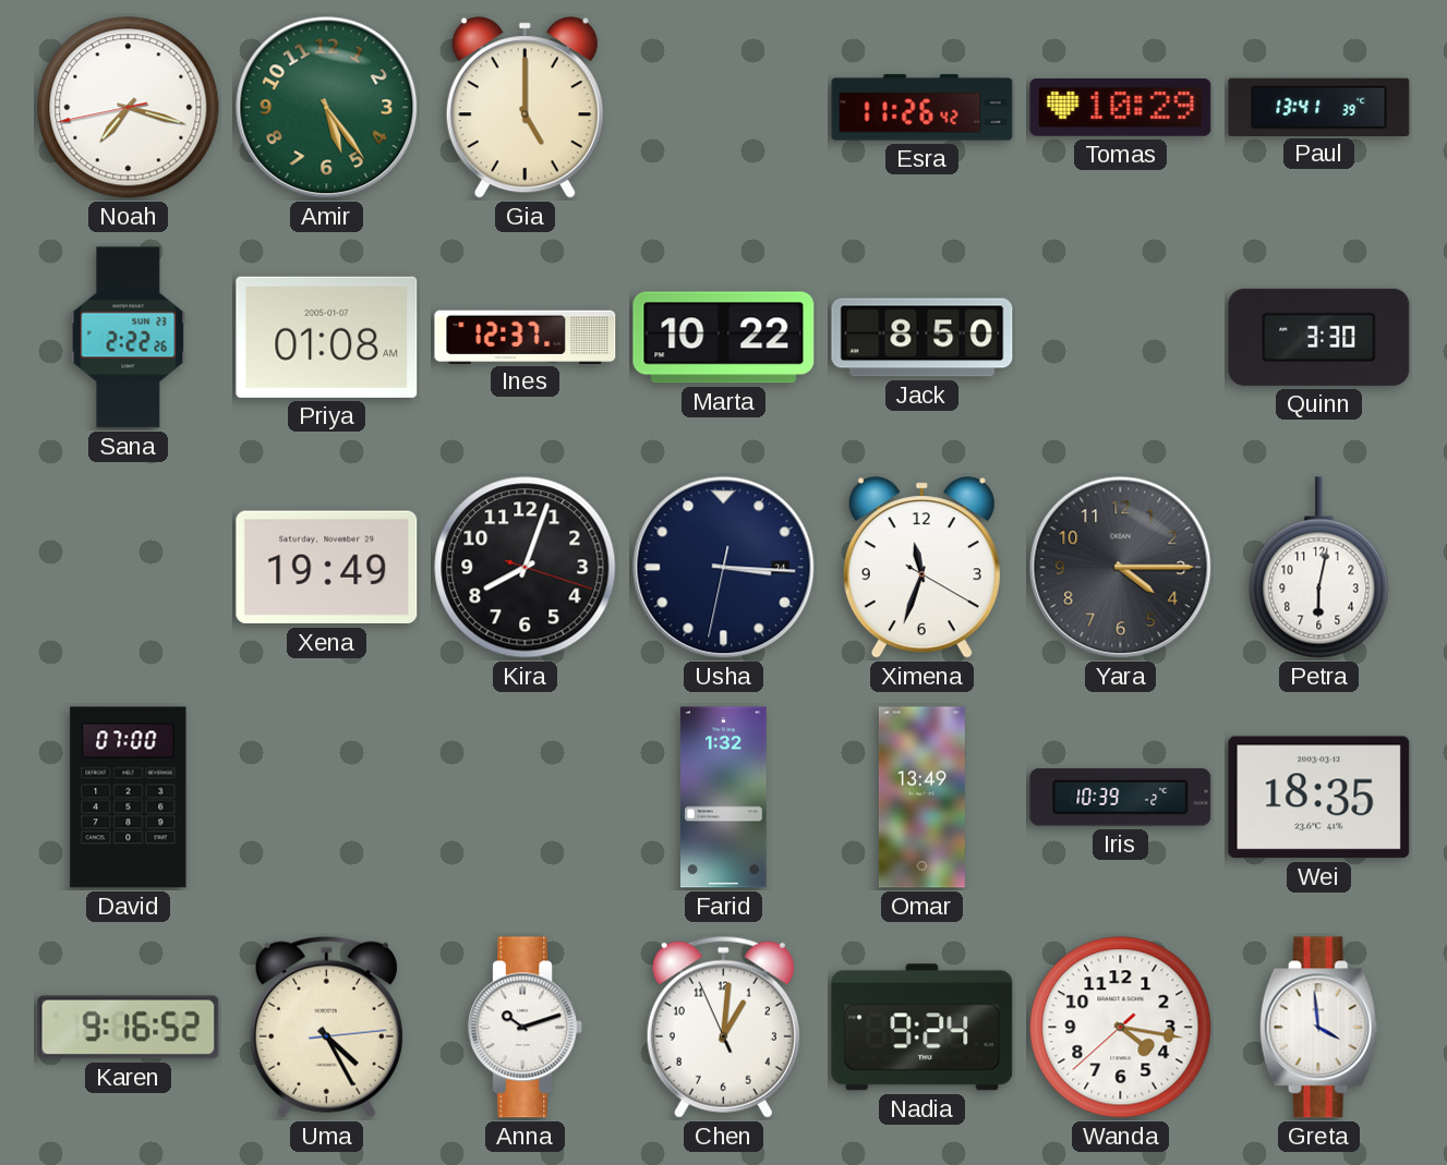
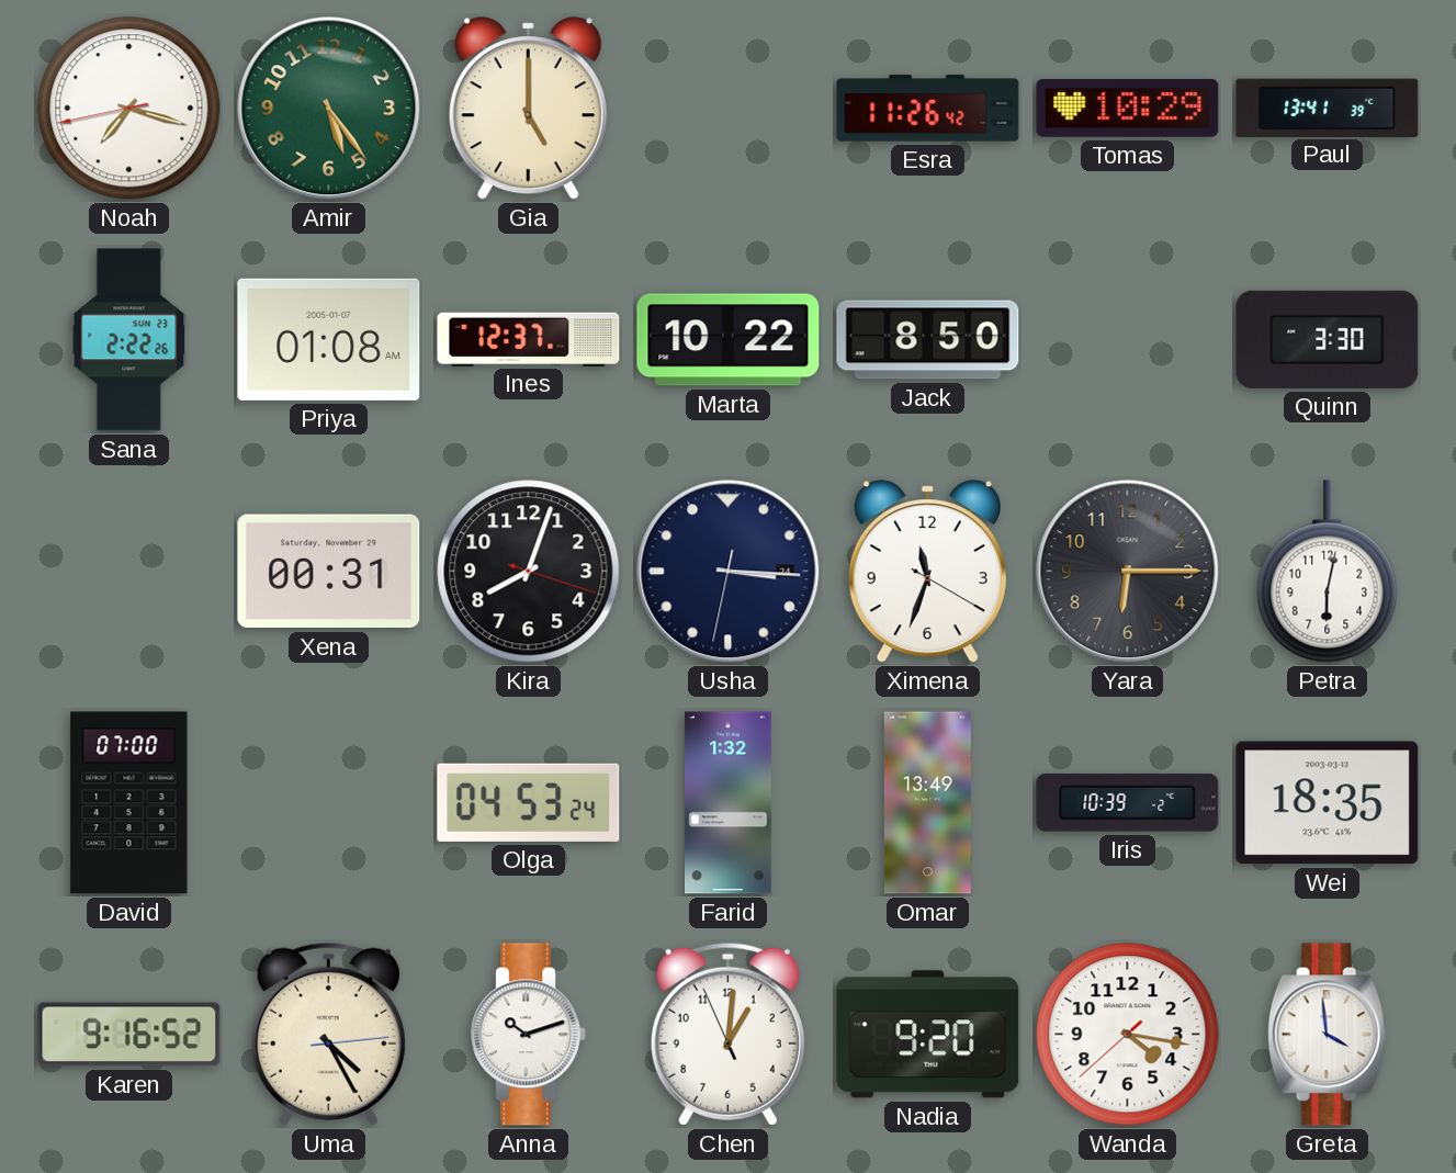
Xena: 19:49 -> 00:31 (329, 572)
Yara: 4:15 -> 6:15 (1128, 572)
Olga: none -> 04:53 (529, 802)
Nadia: 9:24 -> 9:20 (928, 1035)
